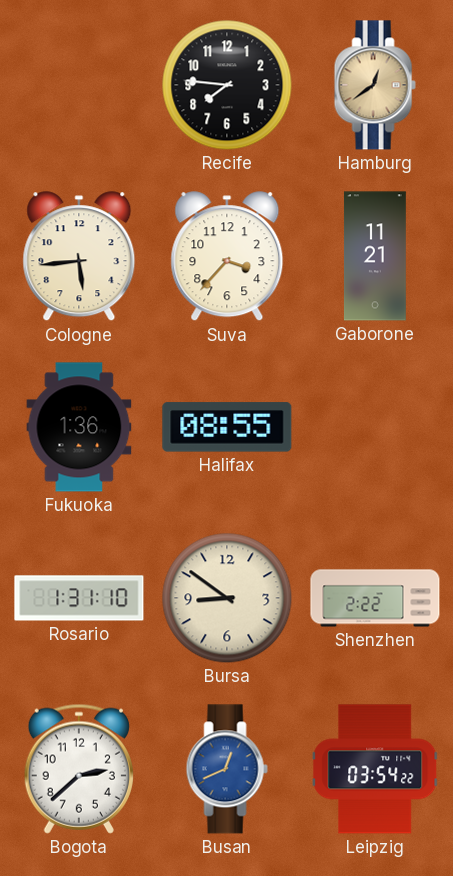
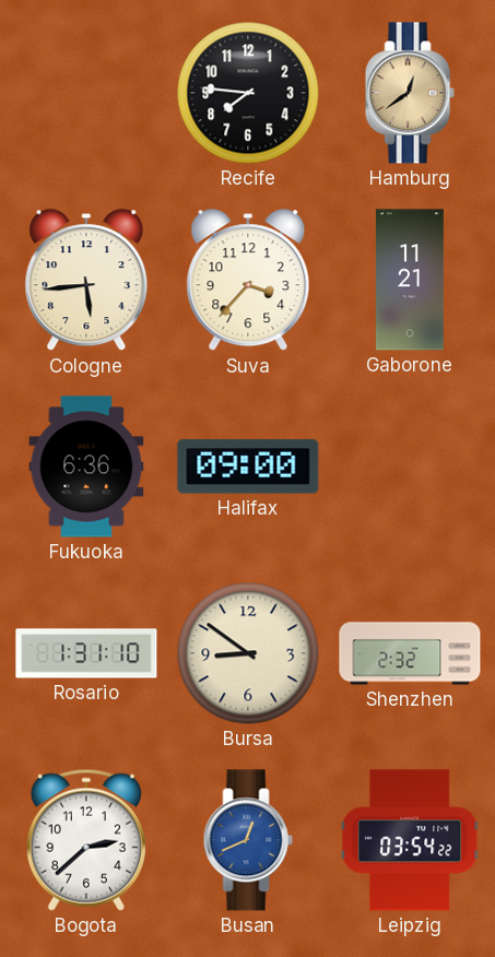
Fukuoka: 1:36 -> 6:36 (86, 466)
Halifax: 08:55 -> 09:00 (248, 466)
Shenzhen: 2:22 -> 2:32 (410, 653)
